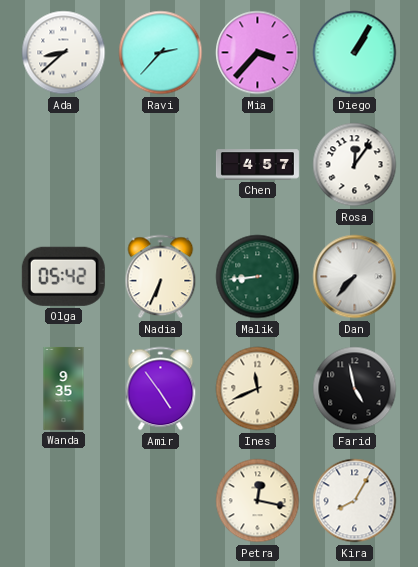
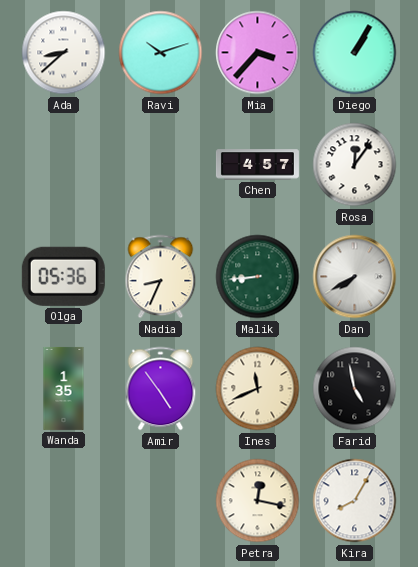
Ravi: 2:37 -> 10:12 (161, 53)
Olga: 05:42 -> 05:36 (63, 276)
Nadia: 6:34 -> 8:34 (161, 277)
Dan: 7:37 -> 7:40 (355, 277)
Wanda: 9:35 -> 1:35 (64, 388)
